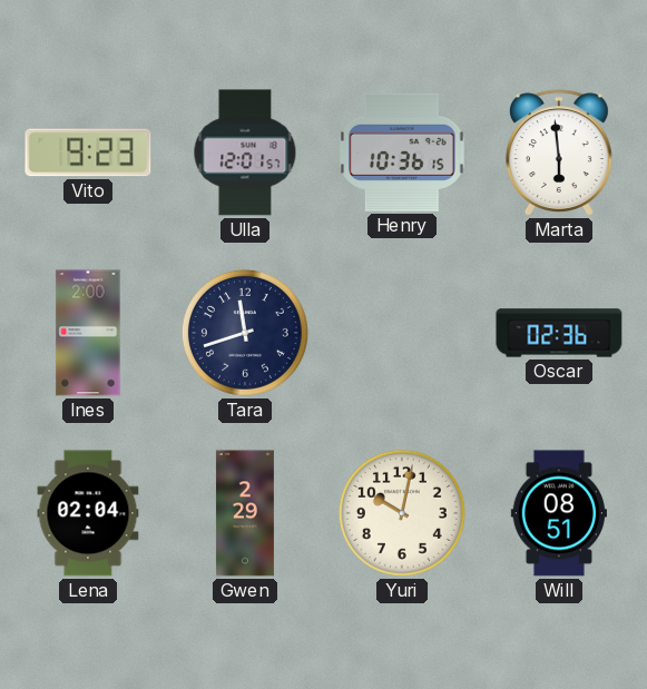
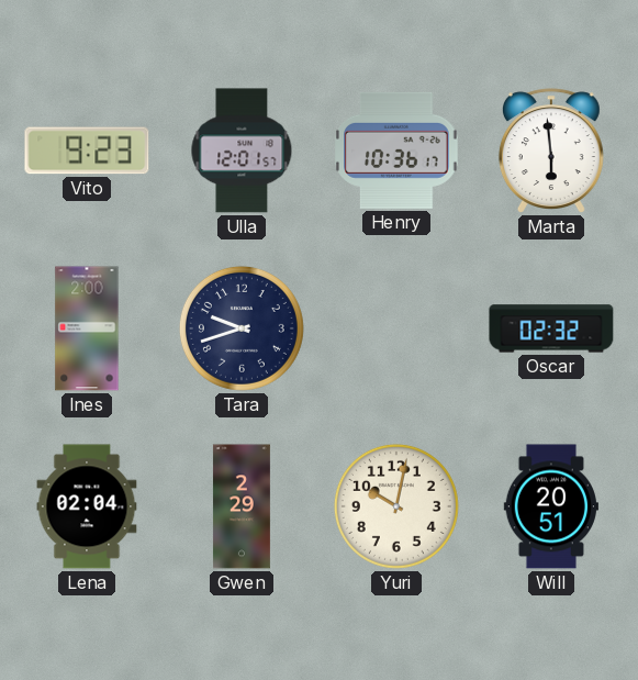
Henry: 10:36:15 -> 10:36:17 (396, 151)
Tara: 11:42 -> 9:42 (242, 328)
Oscar: 02:36 -> 02:32 (551, 328)
Will: 08:51 -> 20:51 (551, 506)
